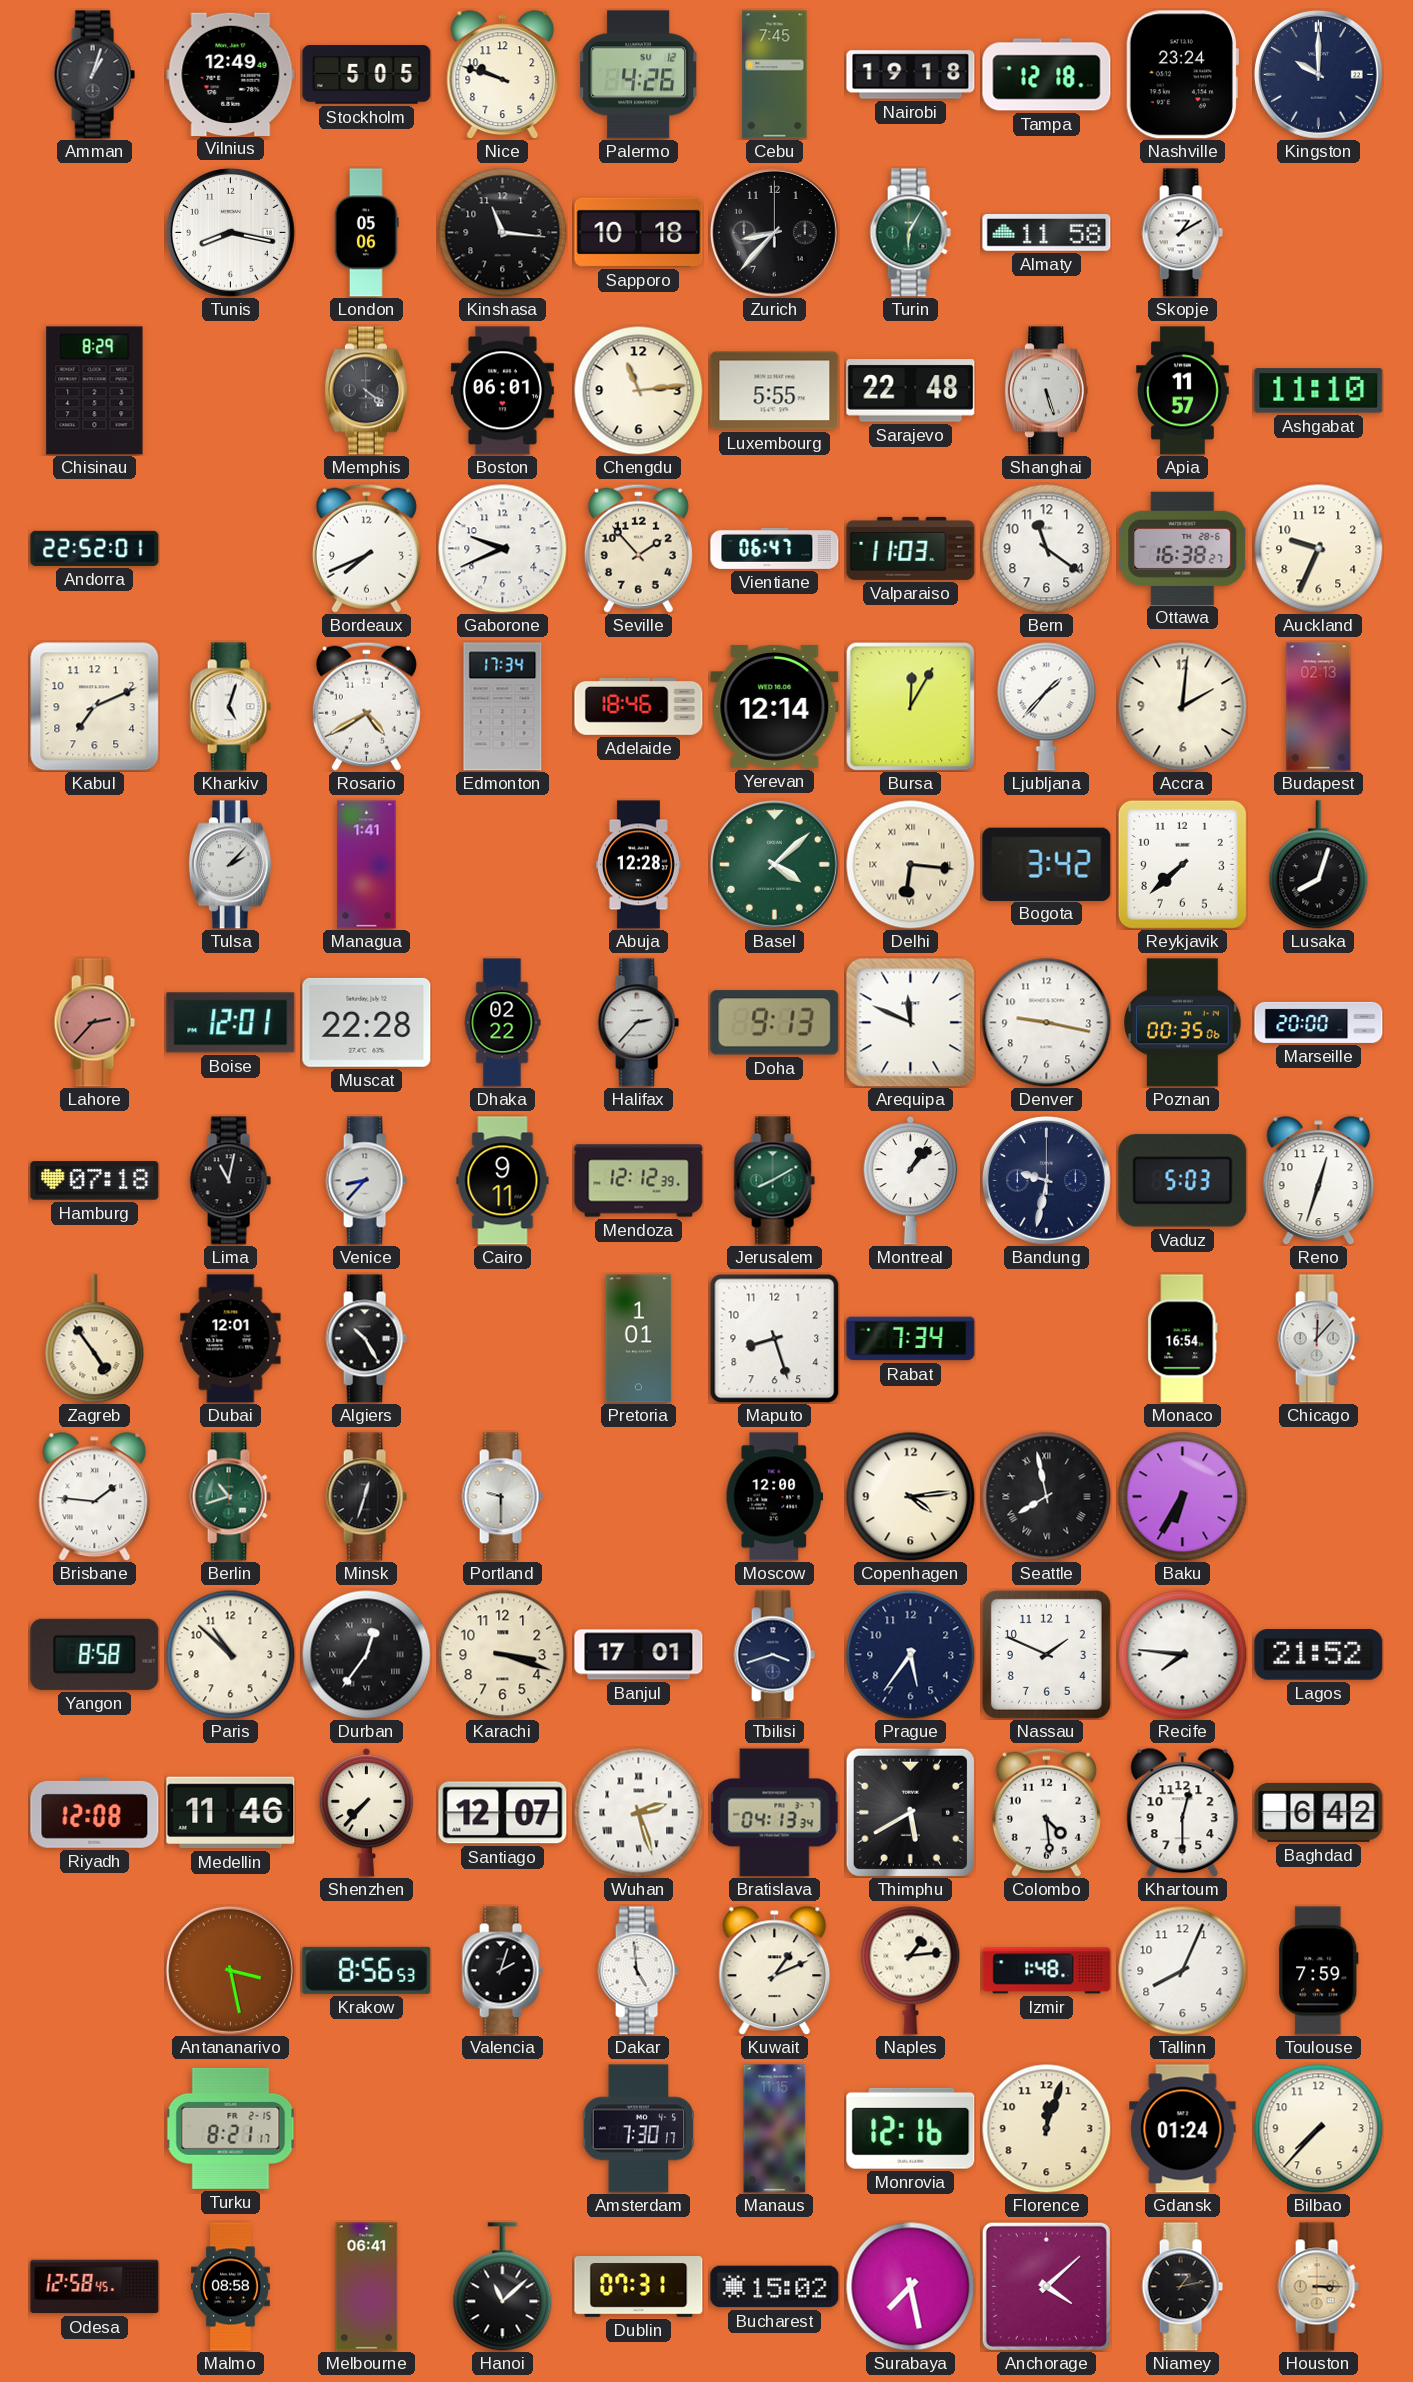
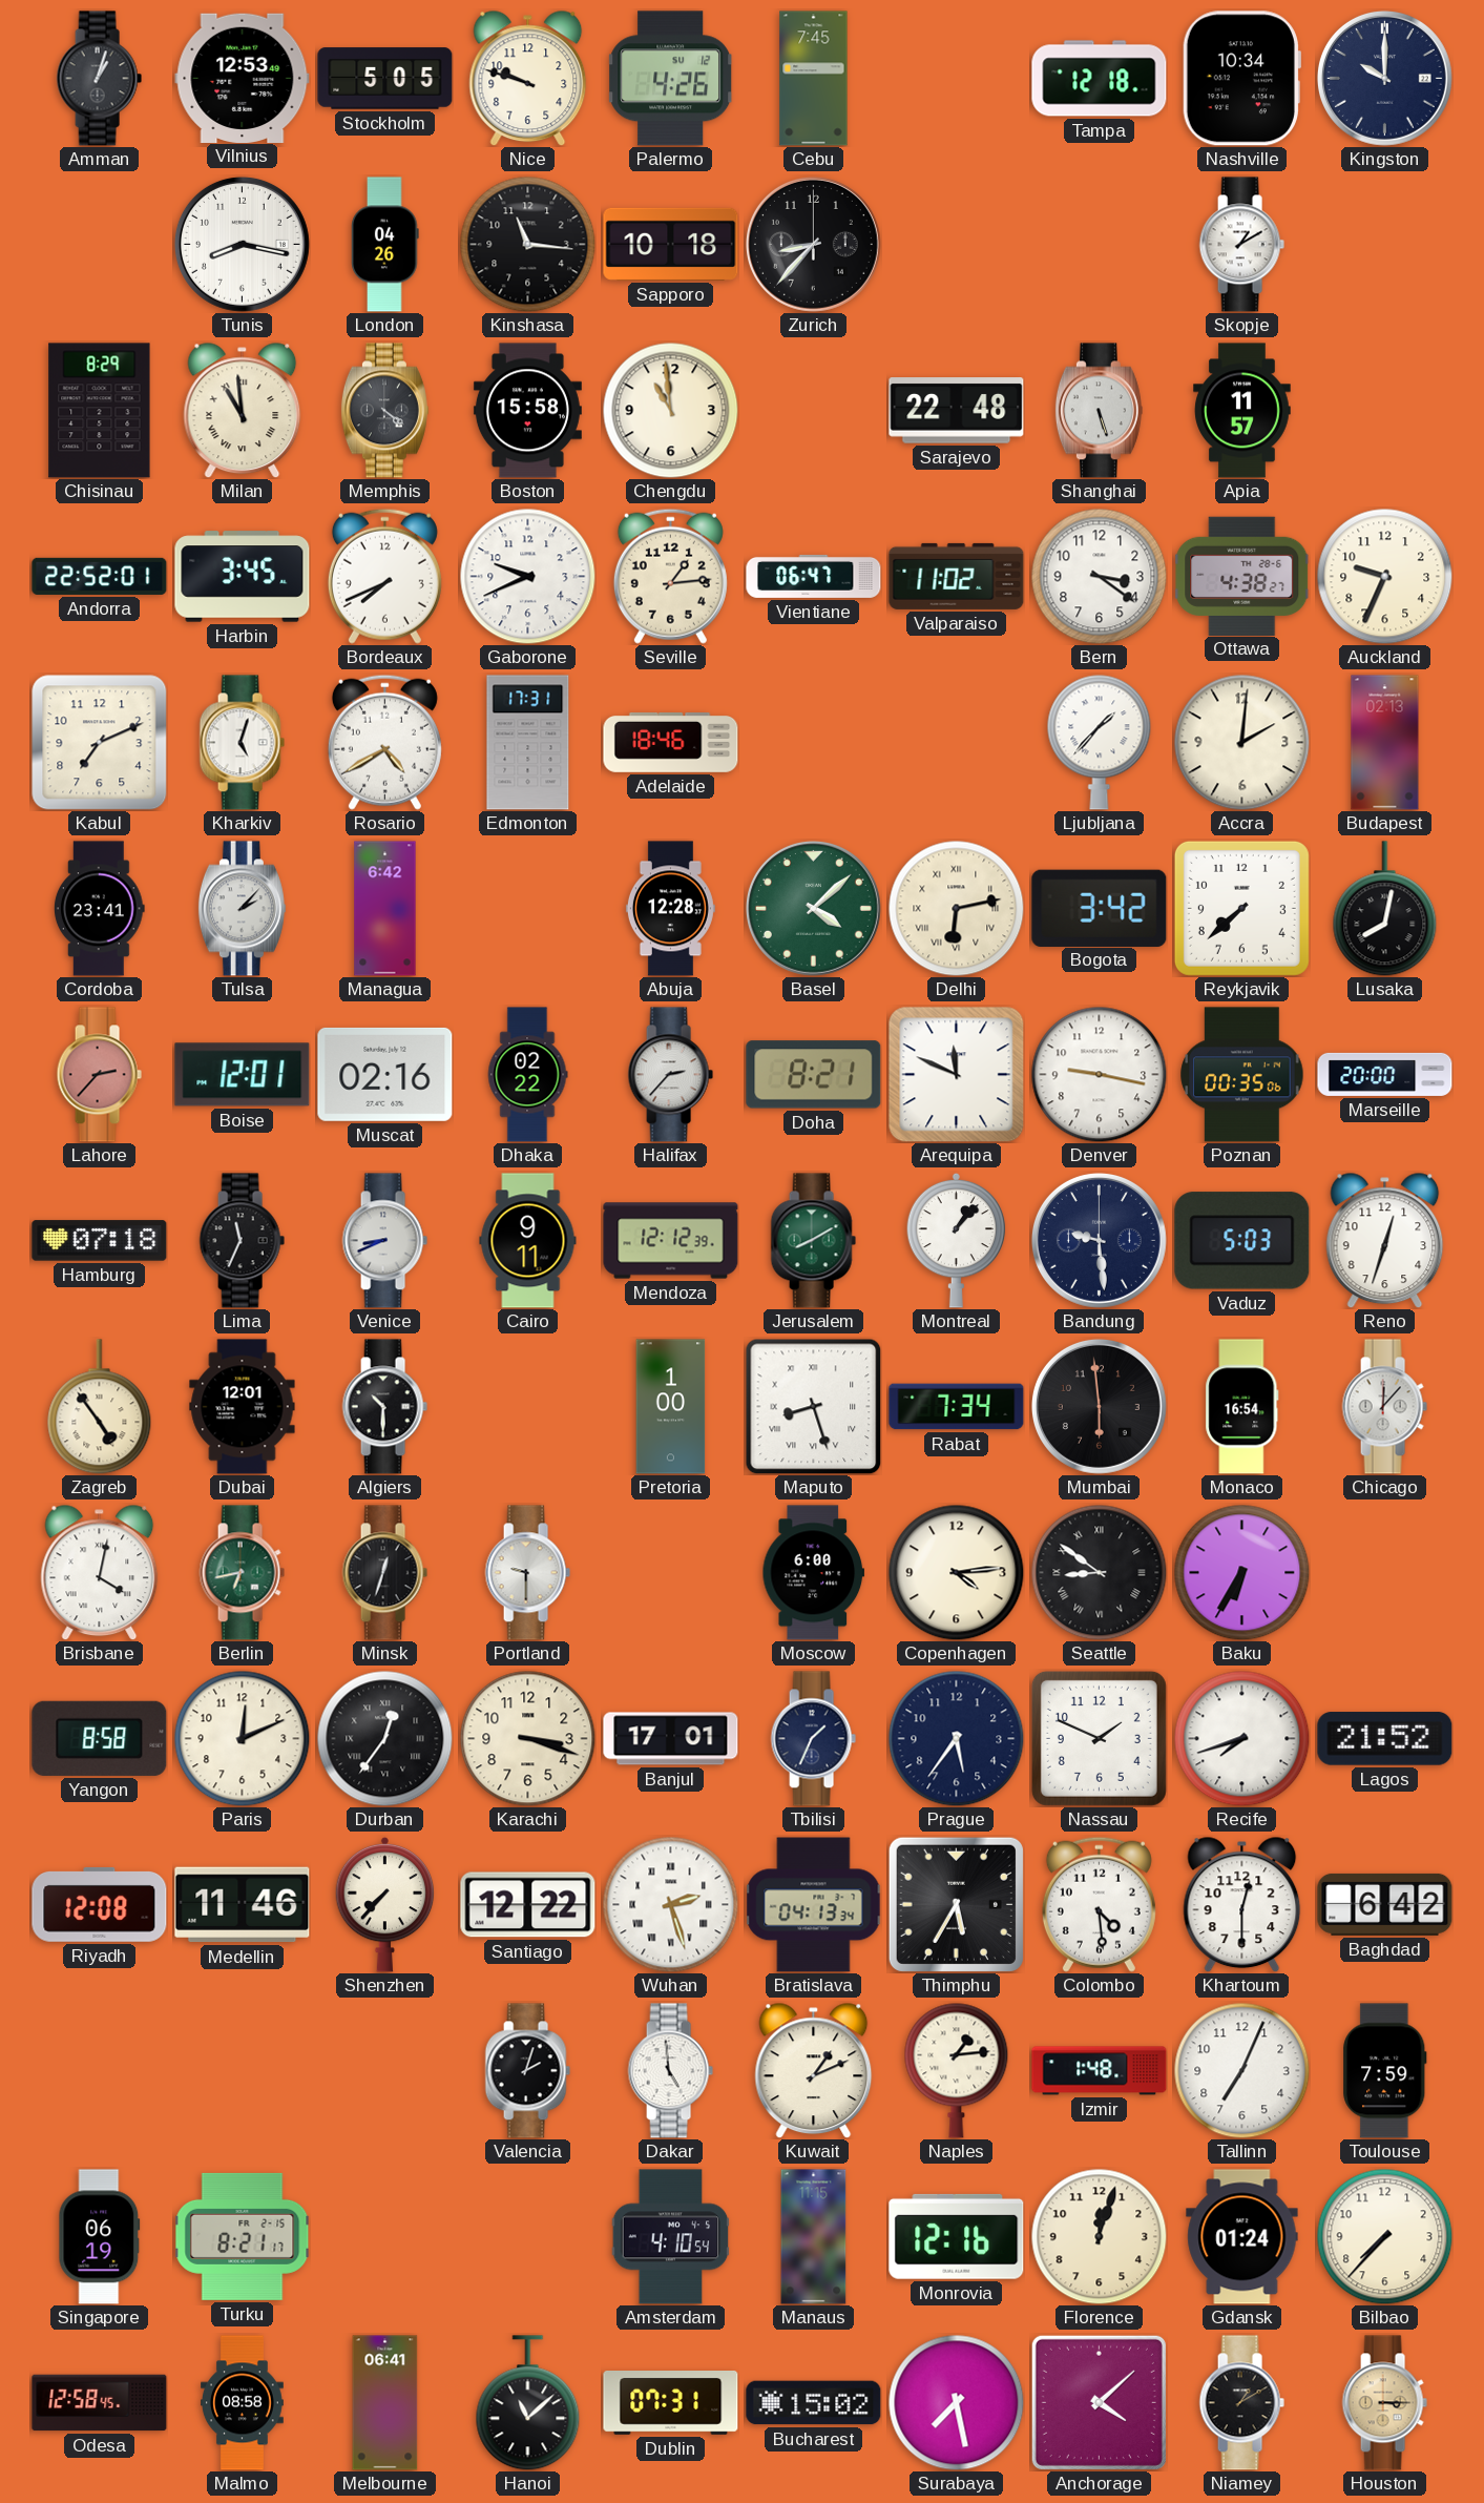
Vilnius: 12:49 -> 12:53 (243, 78)
Nairobi: 19:18 -> none (911, 75)
Nashville: 23:24 -> 10:34 (1241, 79)
London: 05:06 -> 04:26 (385, 245)
Turin: 6:05 -> none (910, 233)
Almaty: 11:58 -> none (1047, 233)
Milan: none -> 10:59 (243, 410)
Boston: 06:01 -> 15:58 (527, 411)
Chengdu: 11:14 -> 10:59 (670, 410)
Luxembourg: 5:55 -> none (775, 391)
Ashgabat: 11:10 -> none (1319, 391)
Harbin: none -> 3:45 (243, 577)
Seville: 1:53 -> 1:14 (670, 576)
Valparaiso: 11:03 -> 11:02 (957, 576)
Bern: 11:21 -> 3:21 (1099, 576)
Ottawa: 16:38 -> 4:38 (1242, 576)
Edmonton: 17:34 -> 17:31 (528, 743)
Yerevan: 12:14 -> none (775, 706)
Bursa: 12:05 -> none (910, 706)
Cordoba: none -> 23:41 (99, 909)
Managua: 1:41 -> 6:42 (385, 909)
Delhi: 6:16 -> 6:13 (956, 908)
Lusaka: 8:03 -> 8:02 (1385, 909)
Muscat: 22:28 -> 02:16 (385, 1074)
Doha: 9:13 -> 8:21 (814, 1075)
Lima: 11:02 -> 11:34 (242, 1241)
Venice: 8:37 -> 8:41 (384, 1241)
Bandung: 9:32 -> 9:29 (1099, 1240)
Algiers: 10:25 -> 10:30 (384, 1407)
Pretoria: 1:01 -> 1:00 (671, 1407)
Maputo numerals: Arabic -> Roman (813, 1406)
Mumbai: none -> 5:59 (1099, 1406)
Brisbane: 1:46 -> 4:02 (100, 1572)
Berlin: 10:42 -> 6:43 (242, 1573)
Moscow: 12:00 -> 6:00 (813, 1573)
Seattle: 7:58 -> 8:51 (1099, 1572)
Paris: 10:52 -> 12:11 (242, 1738)
Tbilisi: 3:42 -> 1:34 (813, 1739)
Recife: 7:46 -> 7:42 (1241, 1738)
Santiago: 12:07 -> 12:22 (528, 1905)
Thimphu: 5:40 -> 5:35 (956, 1904)
Antananarivo: 3:28 -> none (230, 1970)
Krakow: 8:56 -> none (367, 1970)
Tallinn: 8:04 -> 7:04 (1241, 2070)
Singapore: none -> 06:19 (100, 2237)
Amsterdam: 7:30 -> 4:10 (671, 2237)
Niamey: 1:13 -> 1:10 (1241, 2403)
